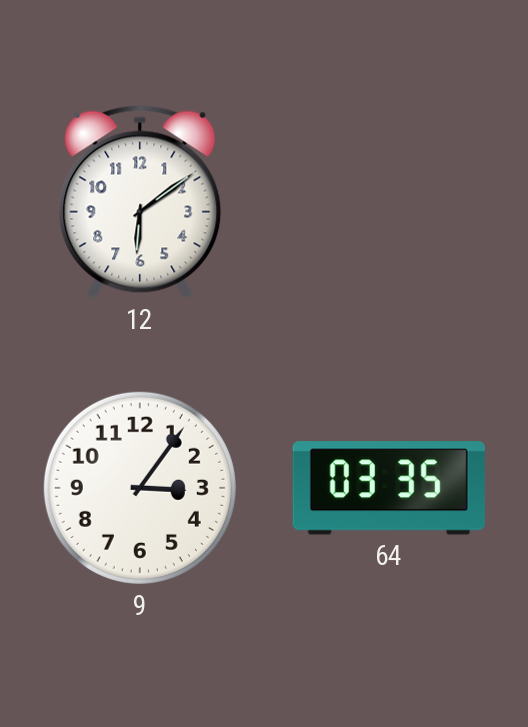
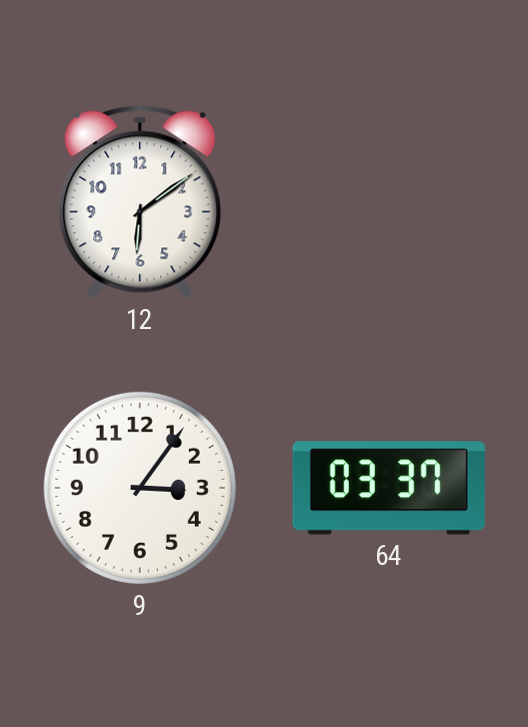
64: 03:35 -> 03:37 (389, 488)
